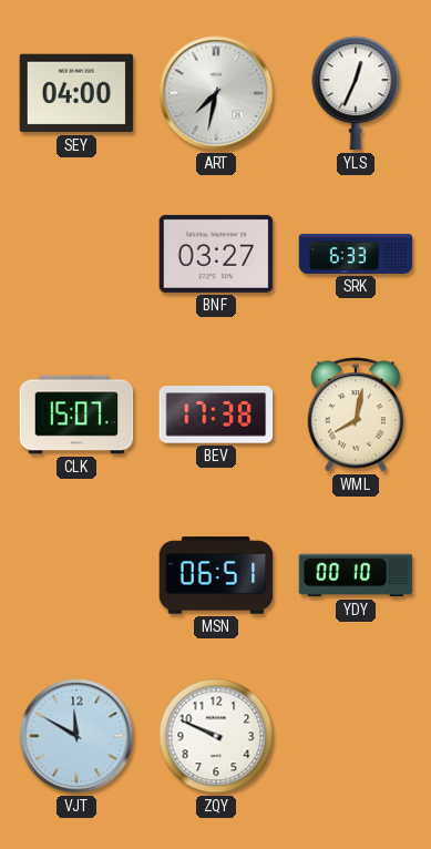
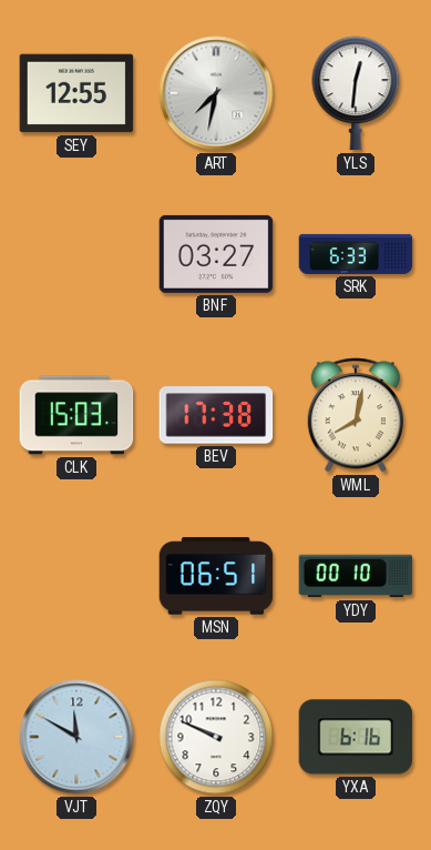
SEY: 04:00 -> 12:55 (76, 93)
YLS: 12:34 -> 12:31 (356, 93)
CLK: 15:07 -> 15:03 (76, 415)
YXA: none -> 6:16 (356, 737)
